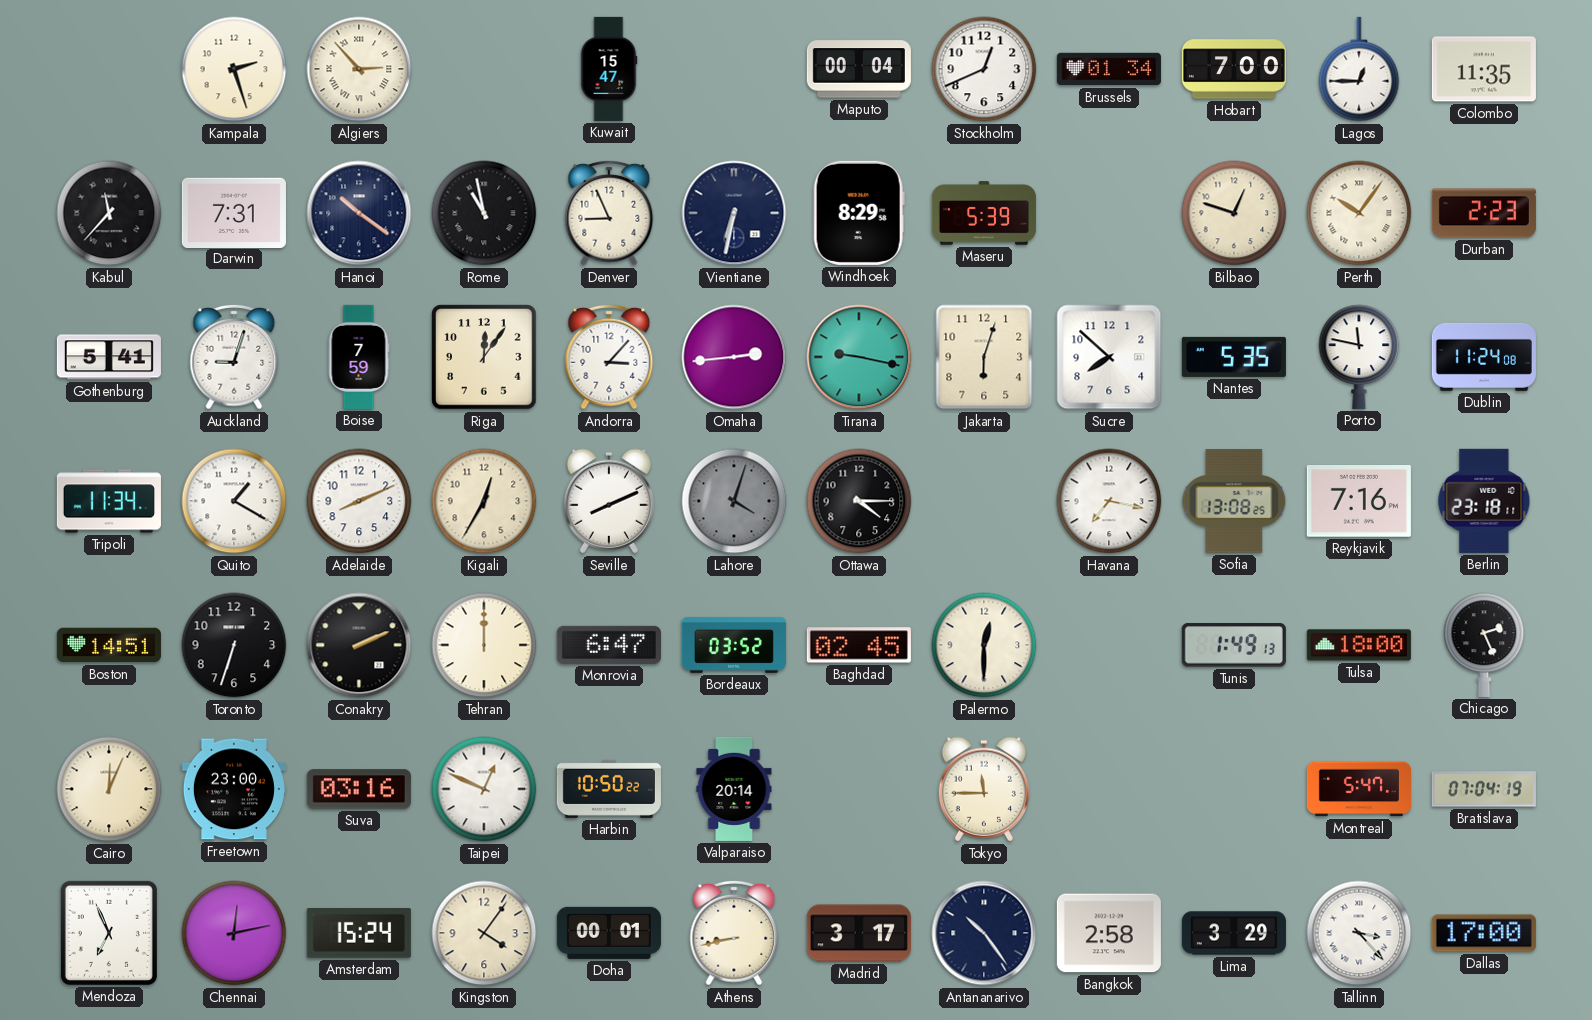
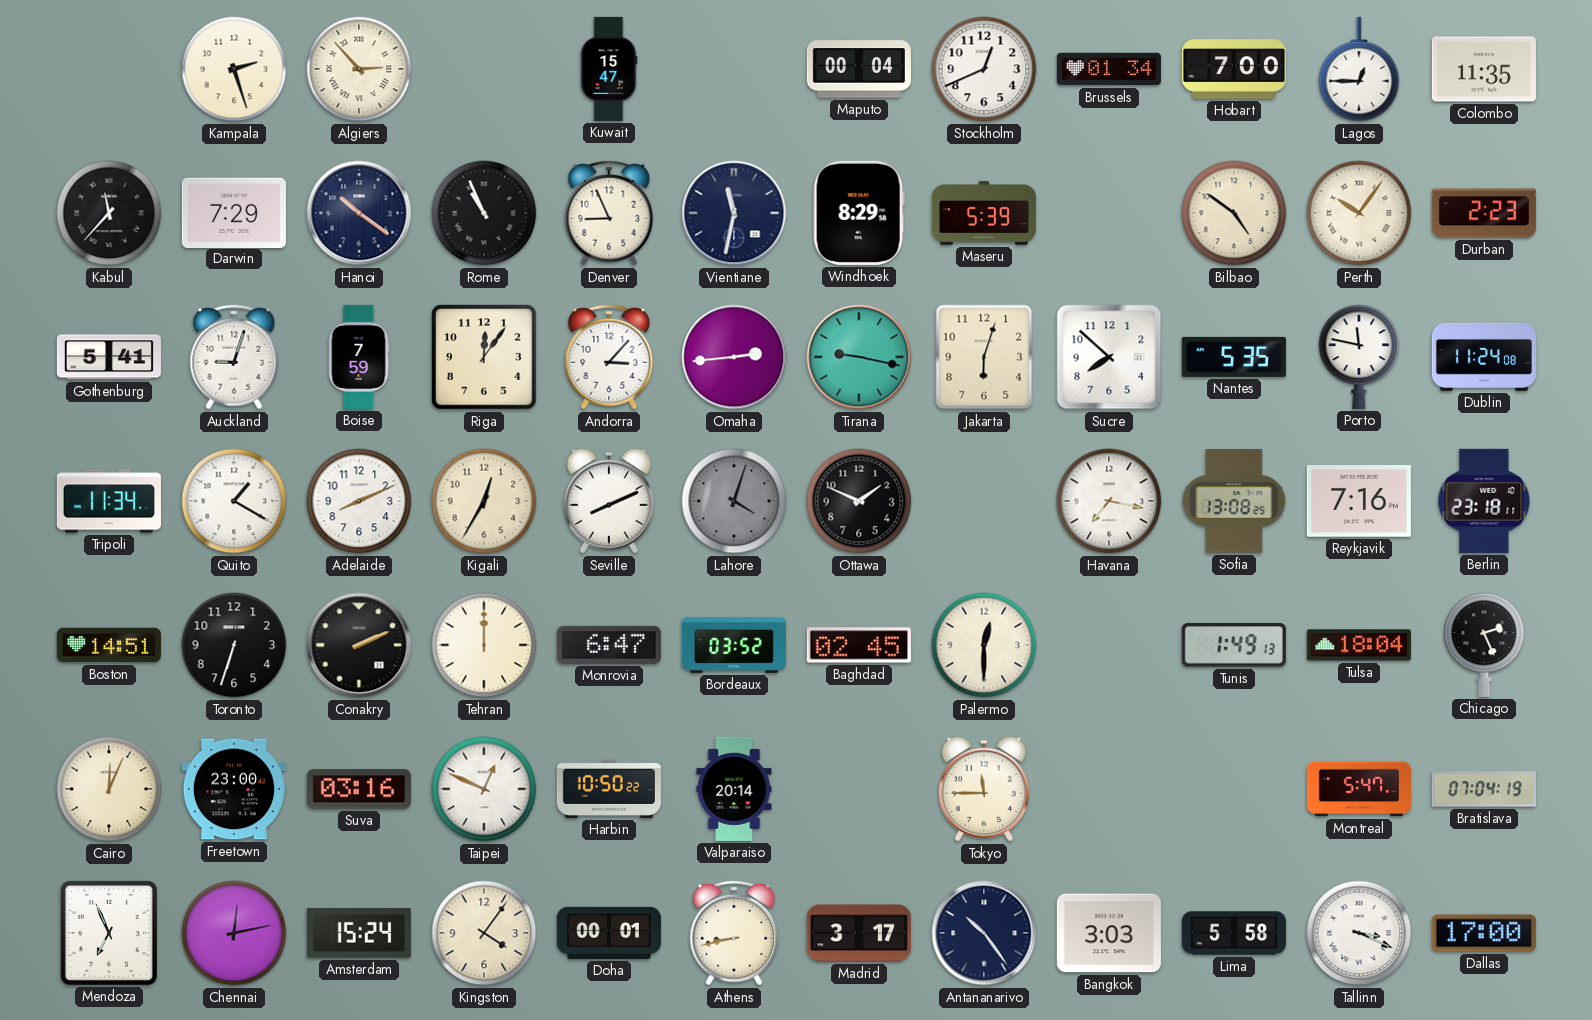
Darwin: 7:31 -> 7:29 (234, 212)
Rome: 10:58 -> 10:56 (484, 213)
Vientiane: 6:32 -> 11:32 (734, 213)
Bilbao: 12:48 -> 4:51 (1234, 213)
Ottawa: 4:15 -> 1:49 (859, 501)
Tulsa: 18:00 -> 18:04 (1359, 645)
Bangkok: 2:58 -> 3:03 (1109, 933)
Lima: 3:29 -> 5:58 (1234, 933)
Tallinn: 3:23 -> 3:19 (1359, 933)
